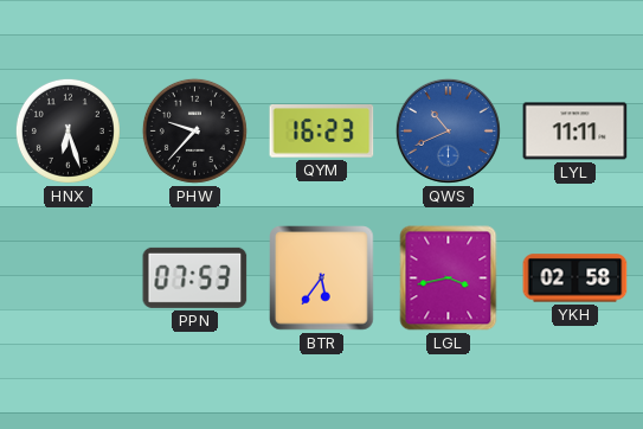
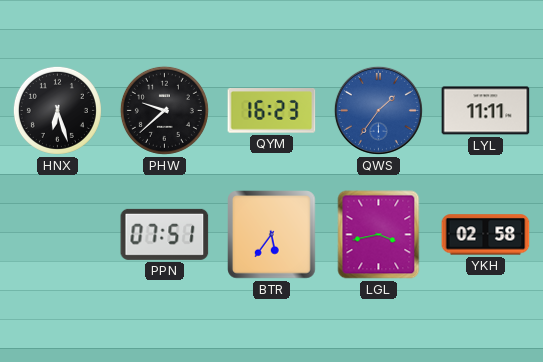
PHW: 9:37 -> 9:38 (164, 110)
QWS: 10:41 -> 1:36 (378, 110)
PPN: 07:53 -> 07:51 (165, 234)
